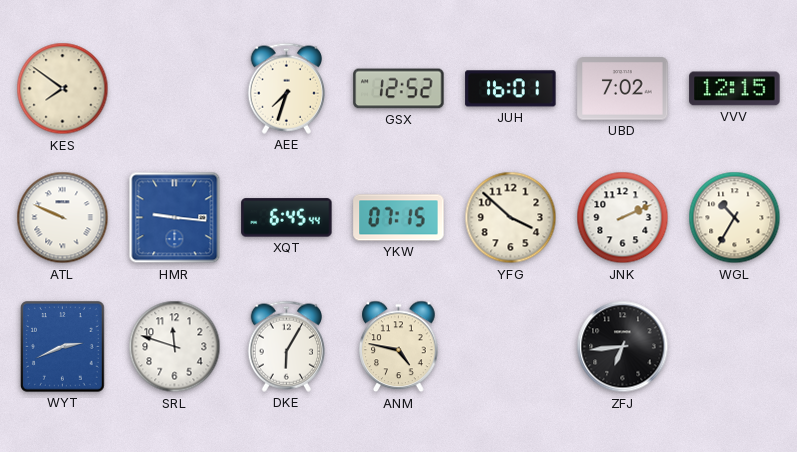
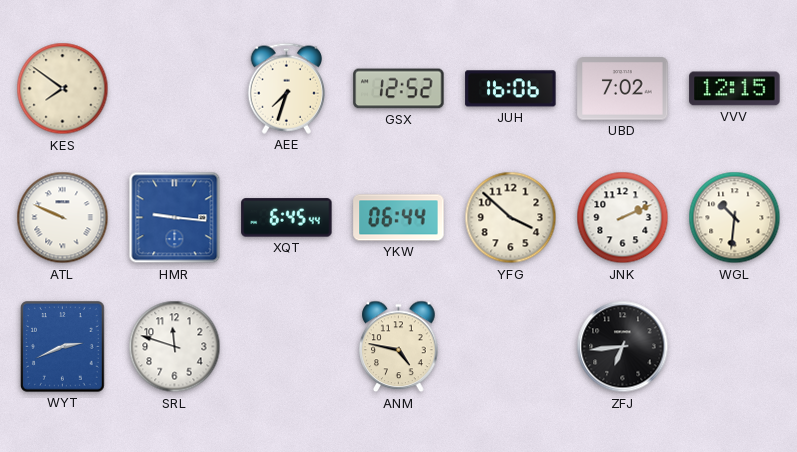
JUH: 16:01 -> 16:06 (511, 89)
YKW: 07:15 -> 06:44 (399, 218)
WGL: 10:35 -> 10:31 (735, 218)
DKE: 6:05 -> none (286, 346)
